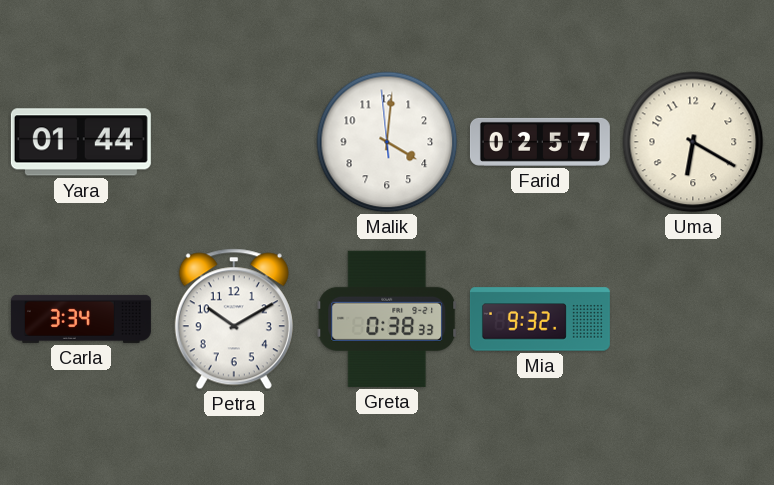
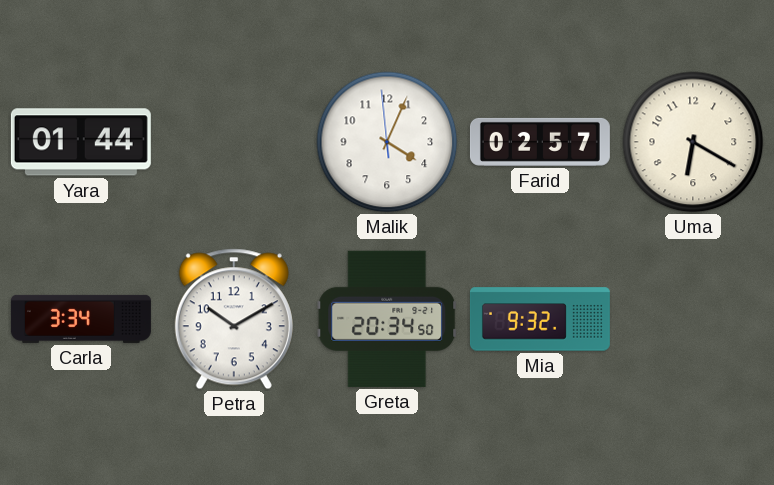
Malik: 4:00 -> 4:03 (387, 142)
Greta: 0:38 -> 20:34 (387, 319)
